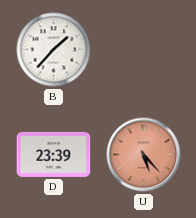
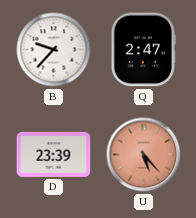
B: 1:37 -> 9:37 (54, 50)
Q: none -> 2:47 (143, 50)
